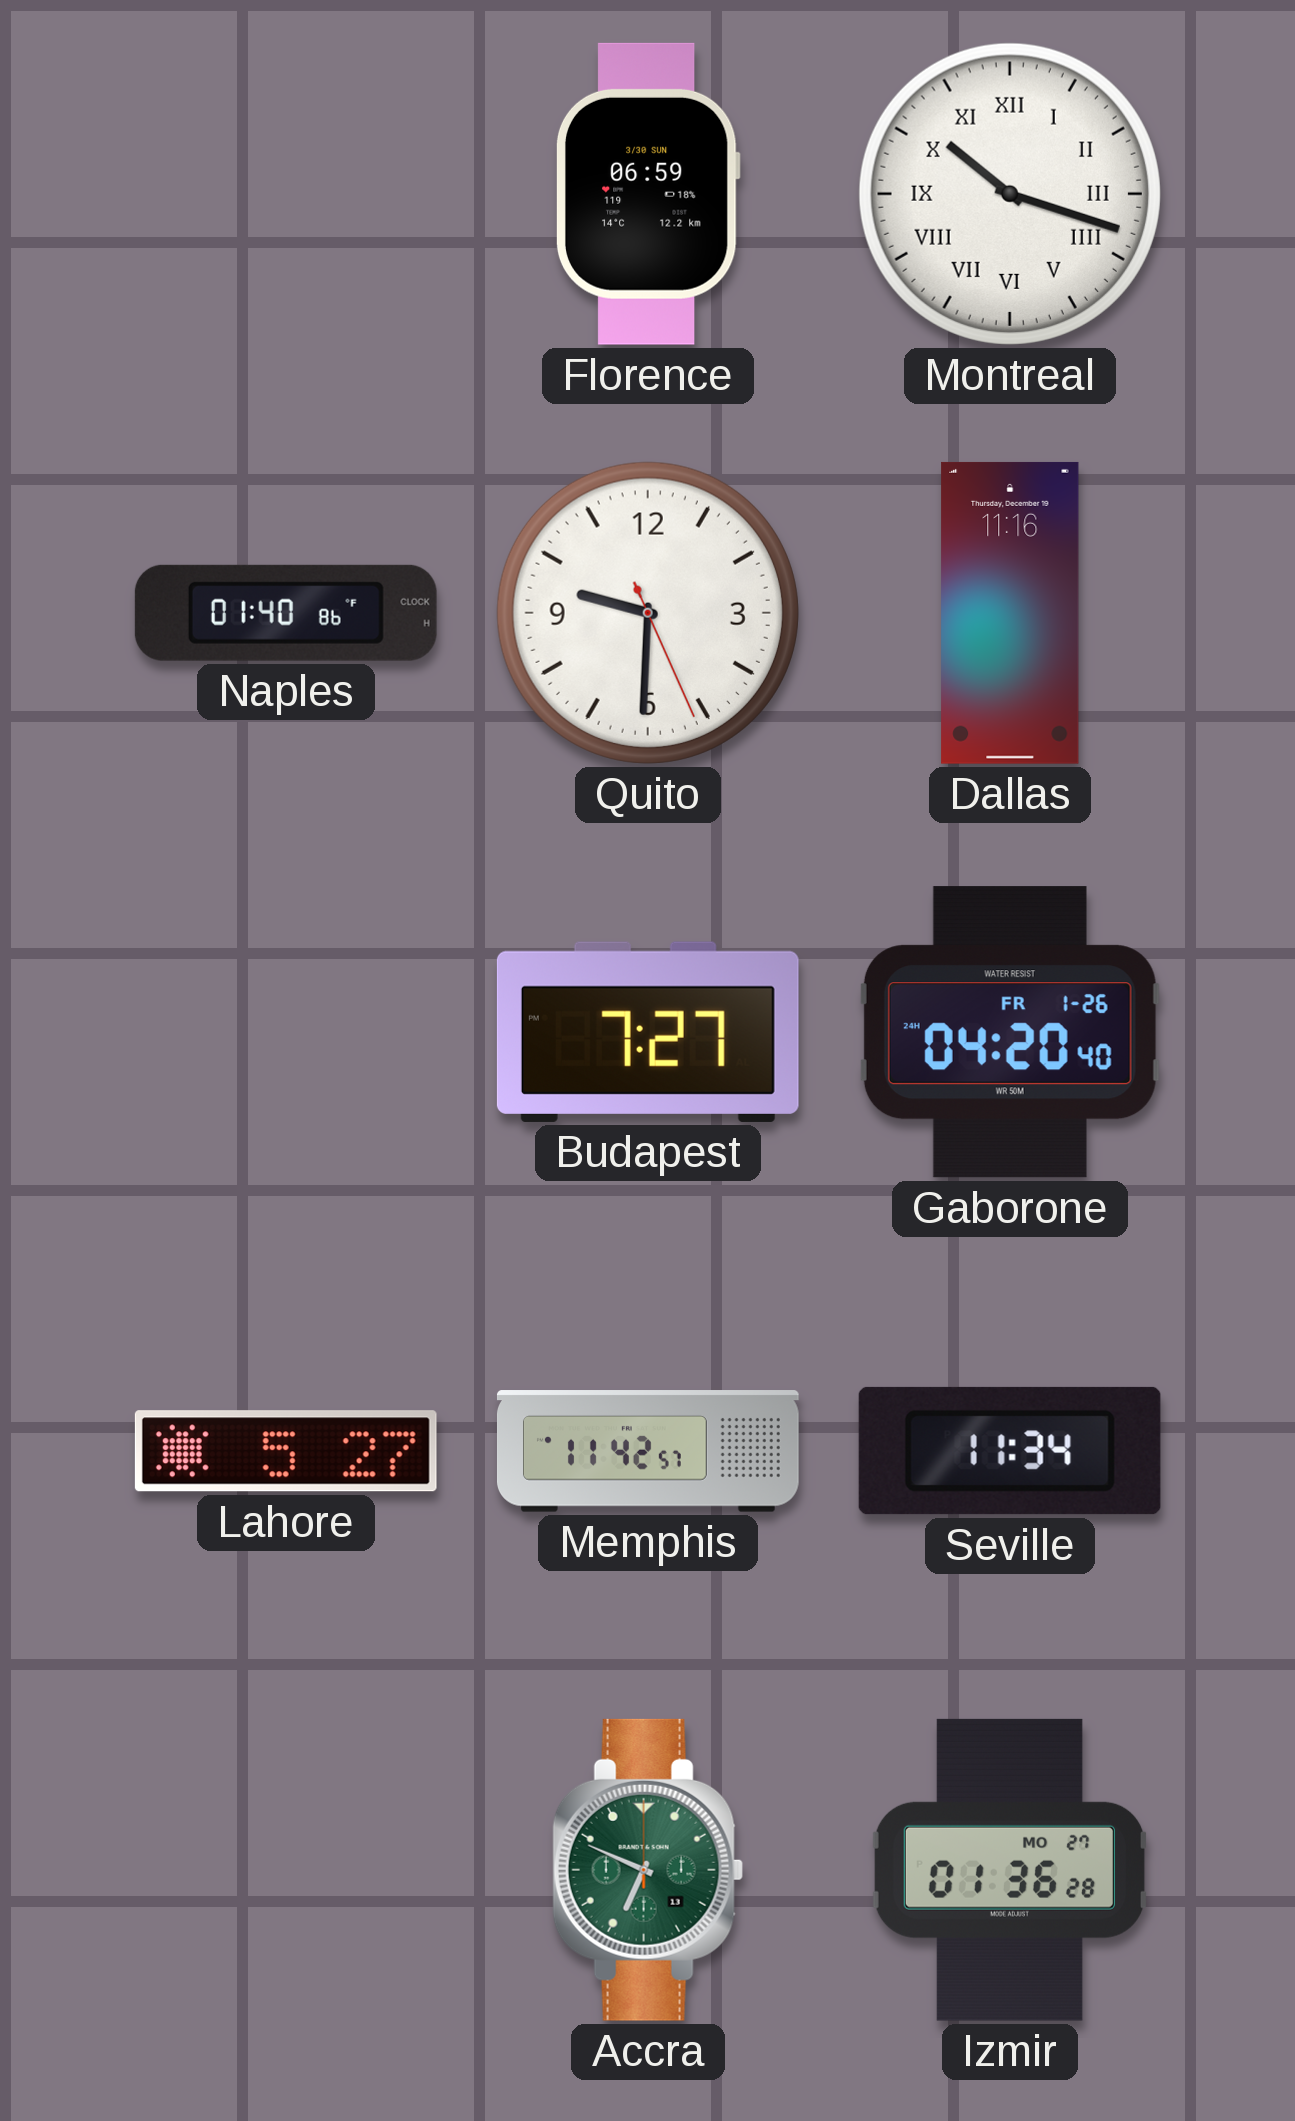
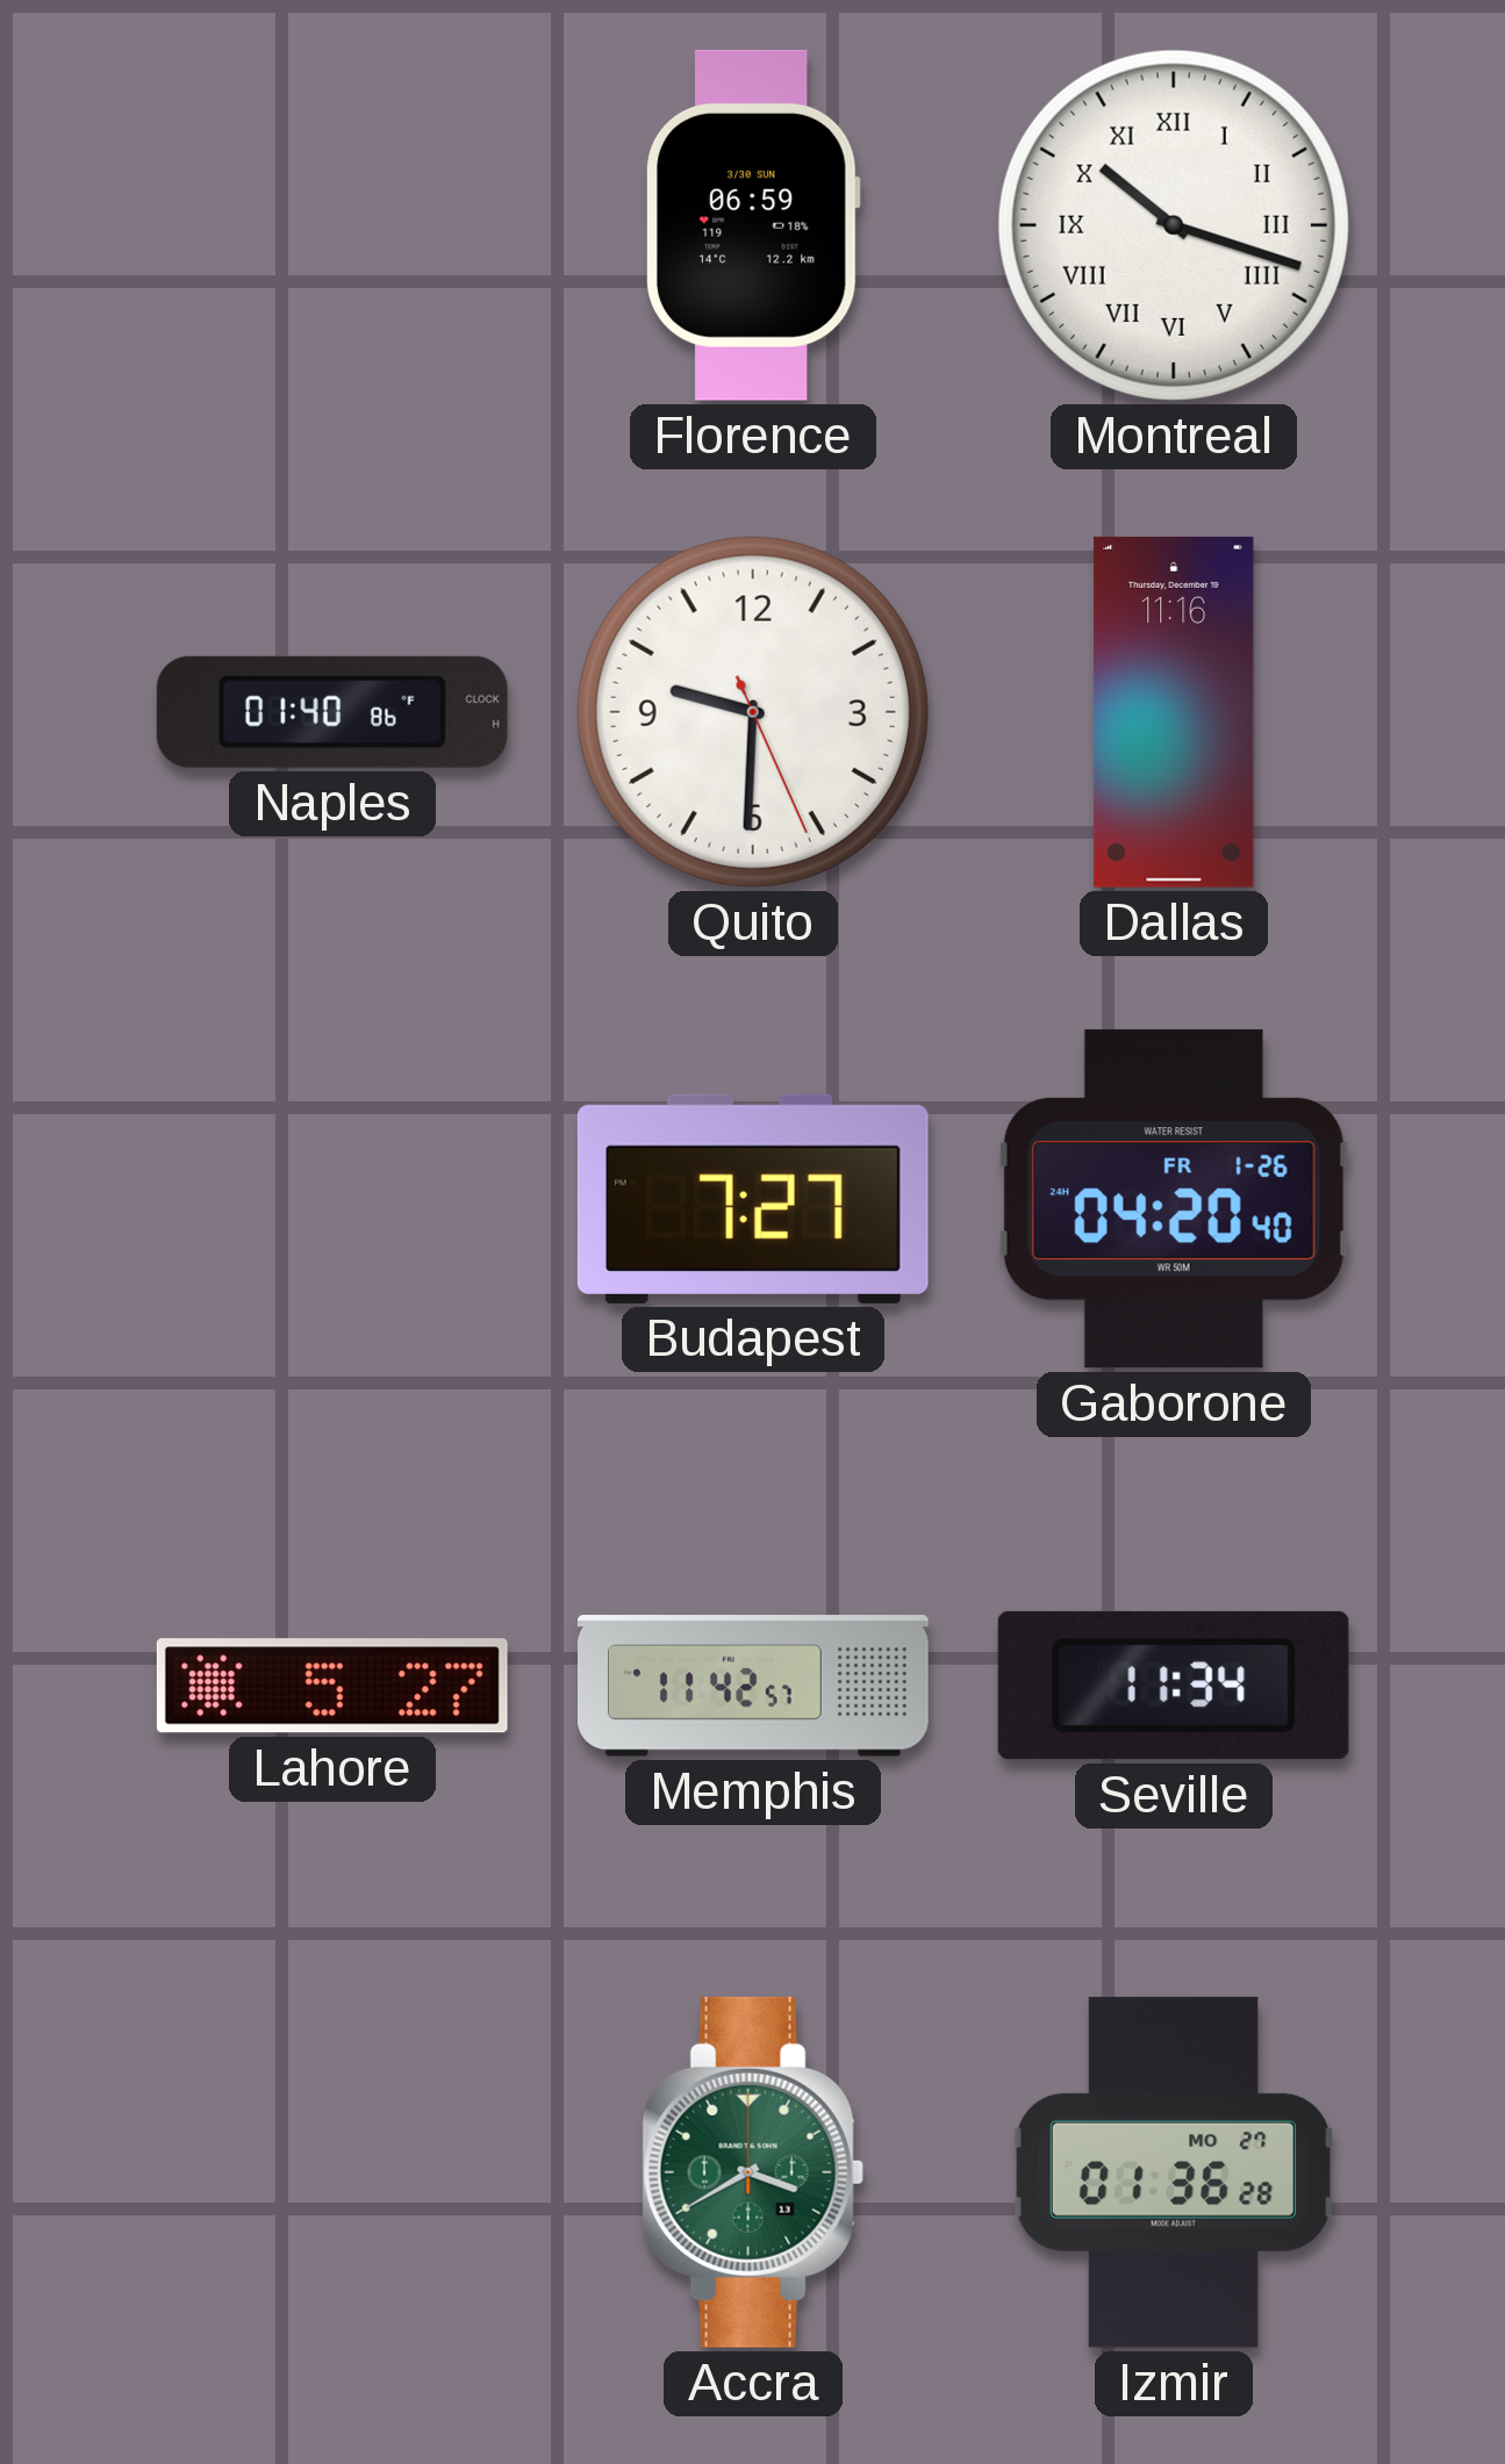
Accra: 6:49 -> 3:40 (753, 2172)
